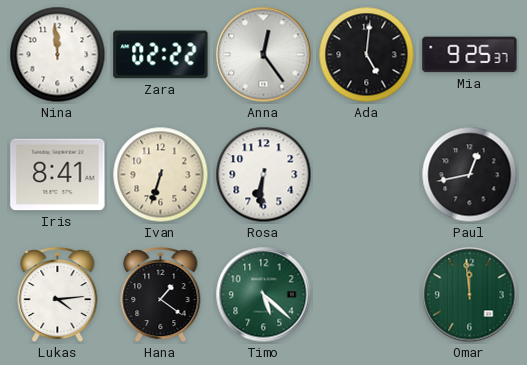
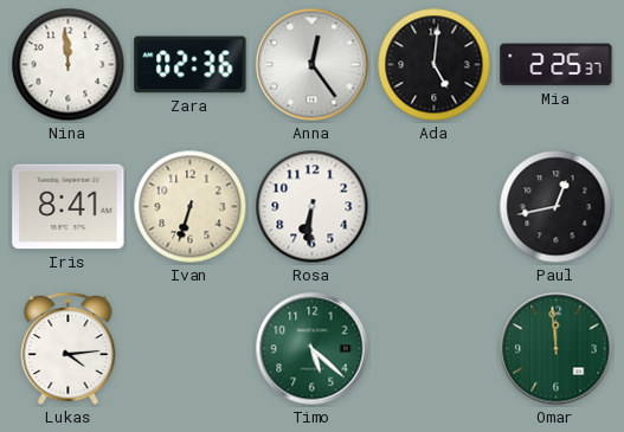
Zara: 02:22 -> 02:36 (191, 65)
Mia: 9:25 -> 2:25 (557, 65)
Hana: 1:21 -> none (161, 295)
